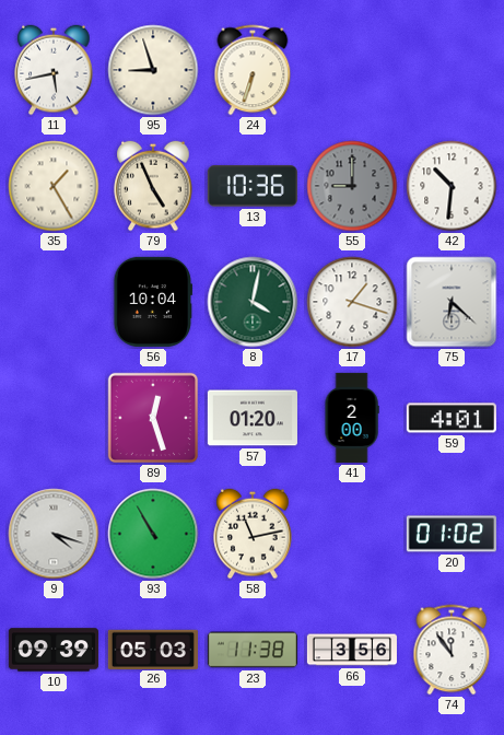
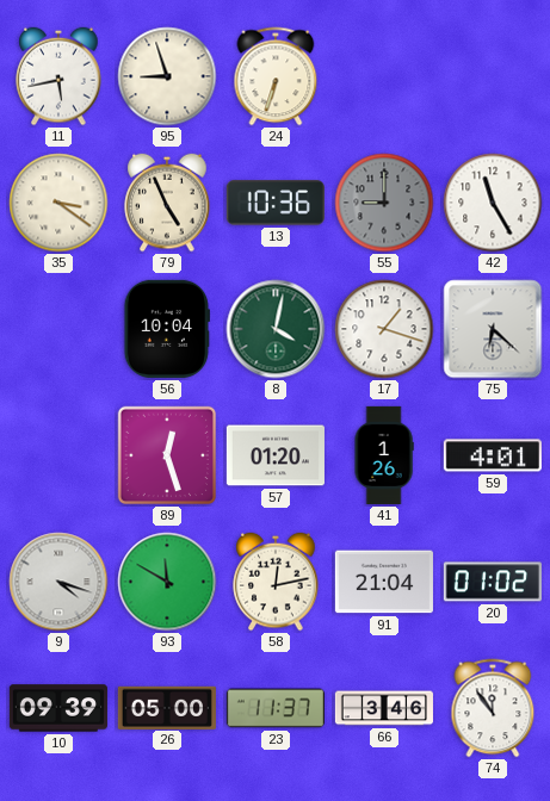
35: 1:25 -> 3:21 (58, 203)
42: 10:31 -> 11:25 (493, 203)
41: 2:00 -> 1:26 (384, 455)
93: 10:55 -> 11:50 (167, 582)
58: 11:13 -> 12:13 (276, 582)
91: none -> 21:04 (384, 582)
26: 05:03 -> 05:00 (167, 707)
23: 11:38 -> 11:37 (276, 708)
66: 3:56 -> 3:46 (384, 708)
